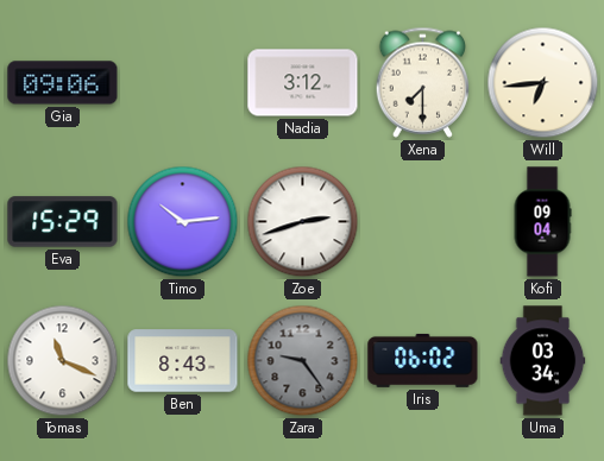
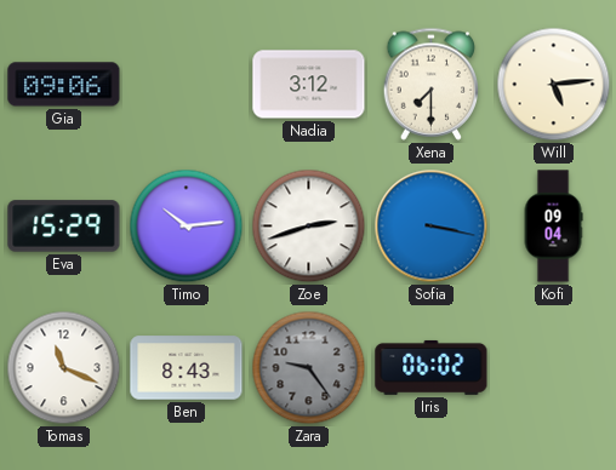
Will: 6:44 -> 5:14 (554, 85)
Sofia: none -> 3:17 (432, 227)
Uma: 03:34 -> none (543, 361)
